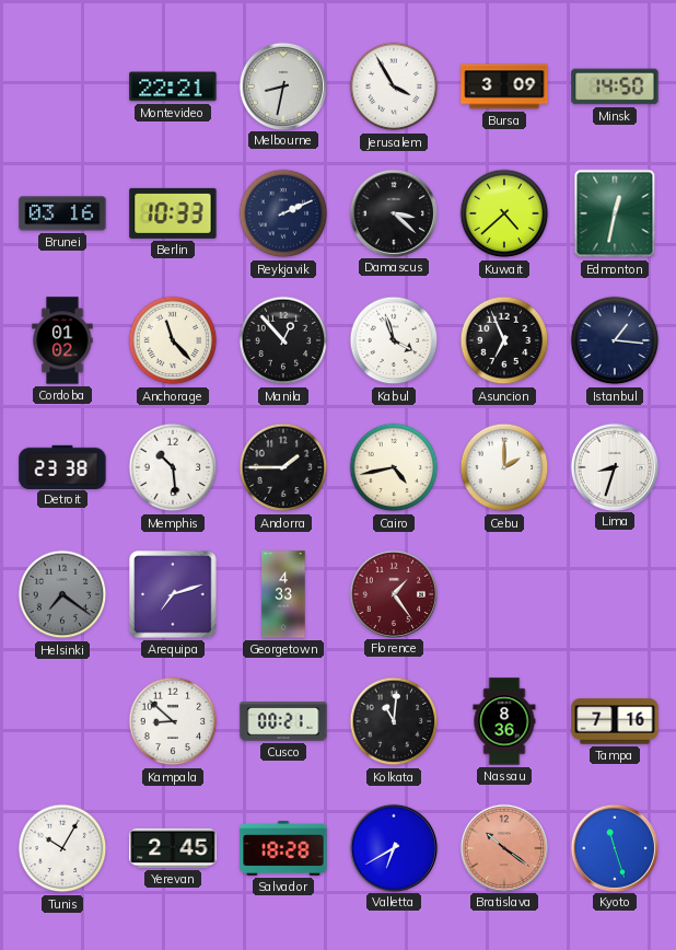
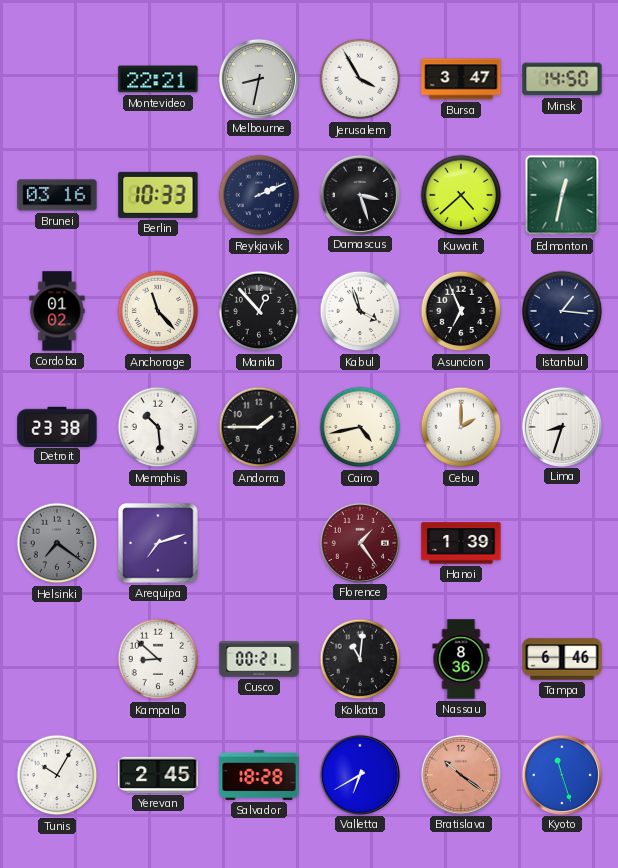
Bursa: 3:09 -> 3:47 (461, 79)
Damascus: 3:22 -> 3:27 (359, 194)
Georgetown: 4:33 -> none (283, 594)
Hanoi: none -> 1:39 (461, 543)
Tampa: 7:16 -> 6:46 (562, 659)
